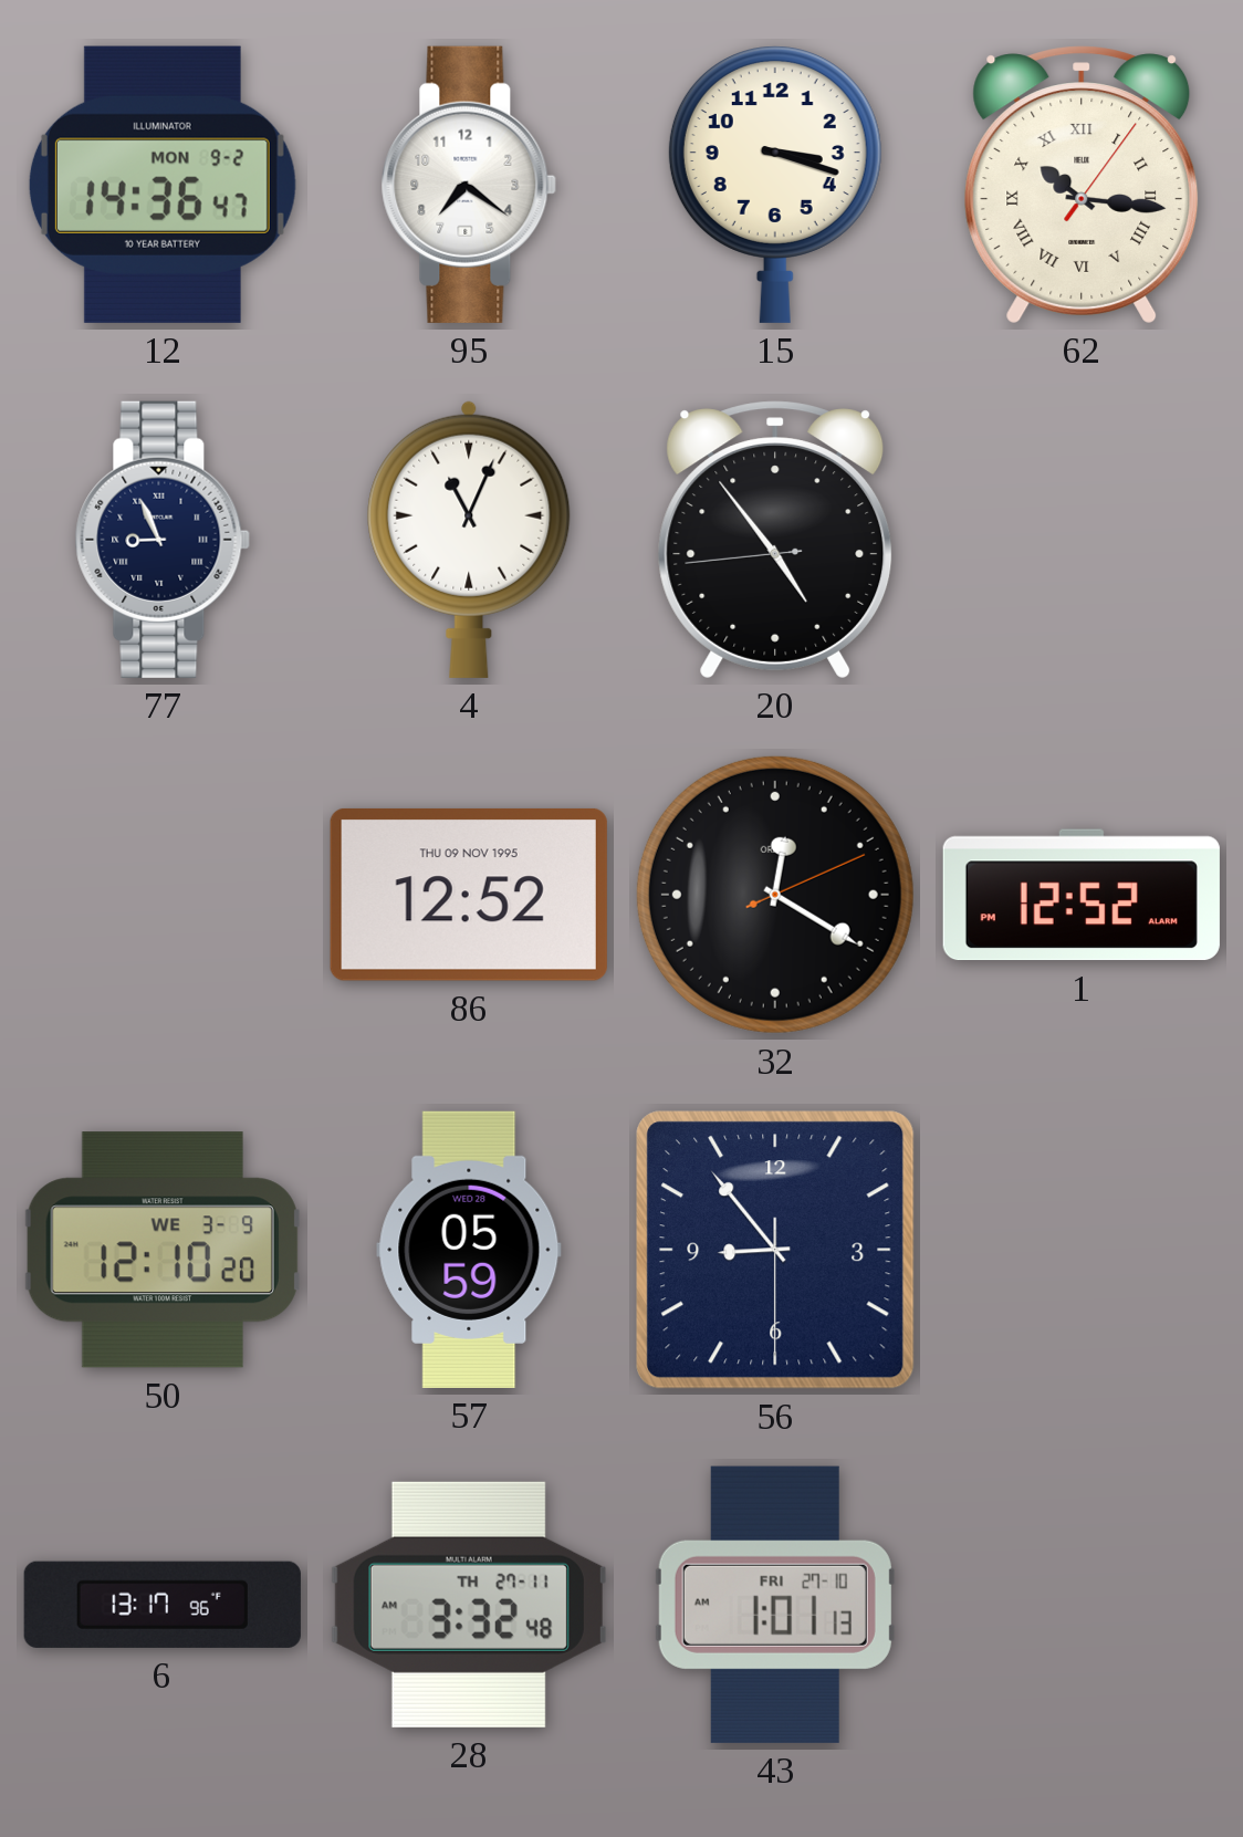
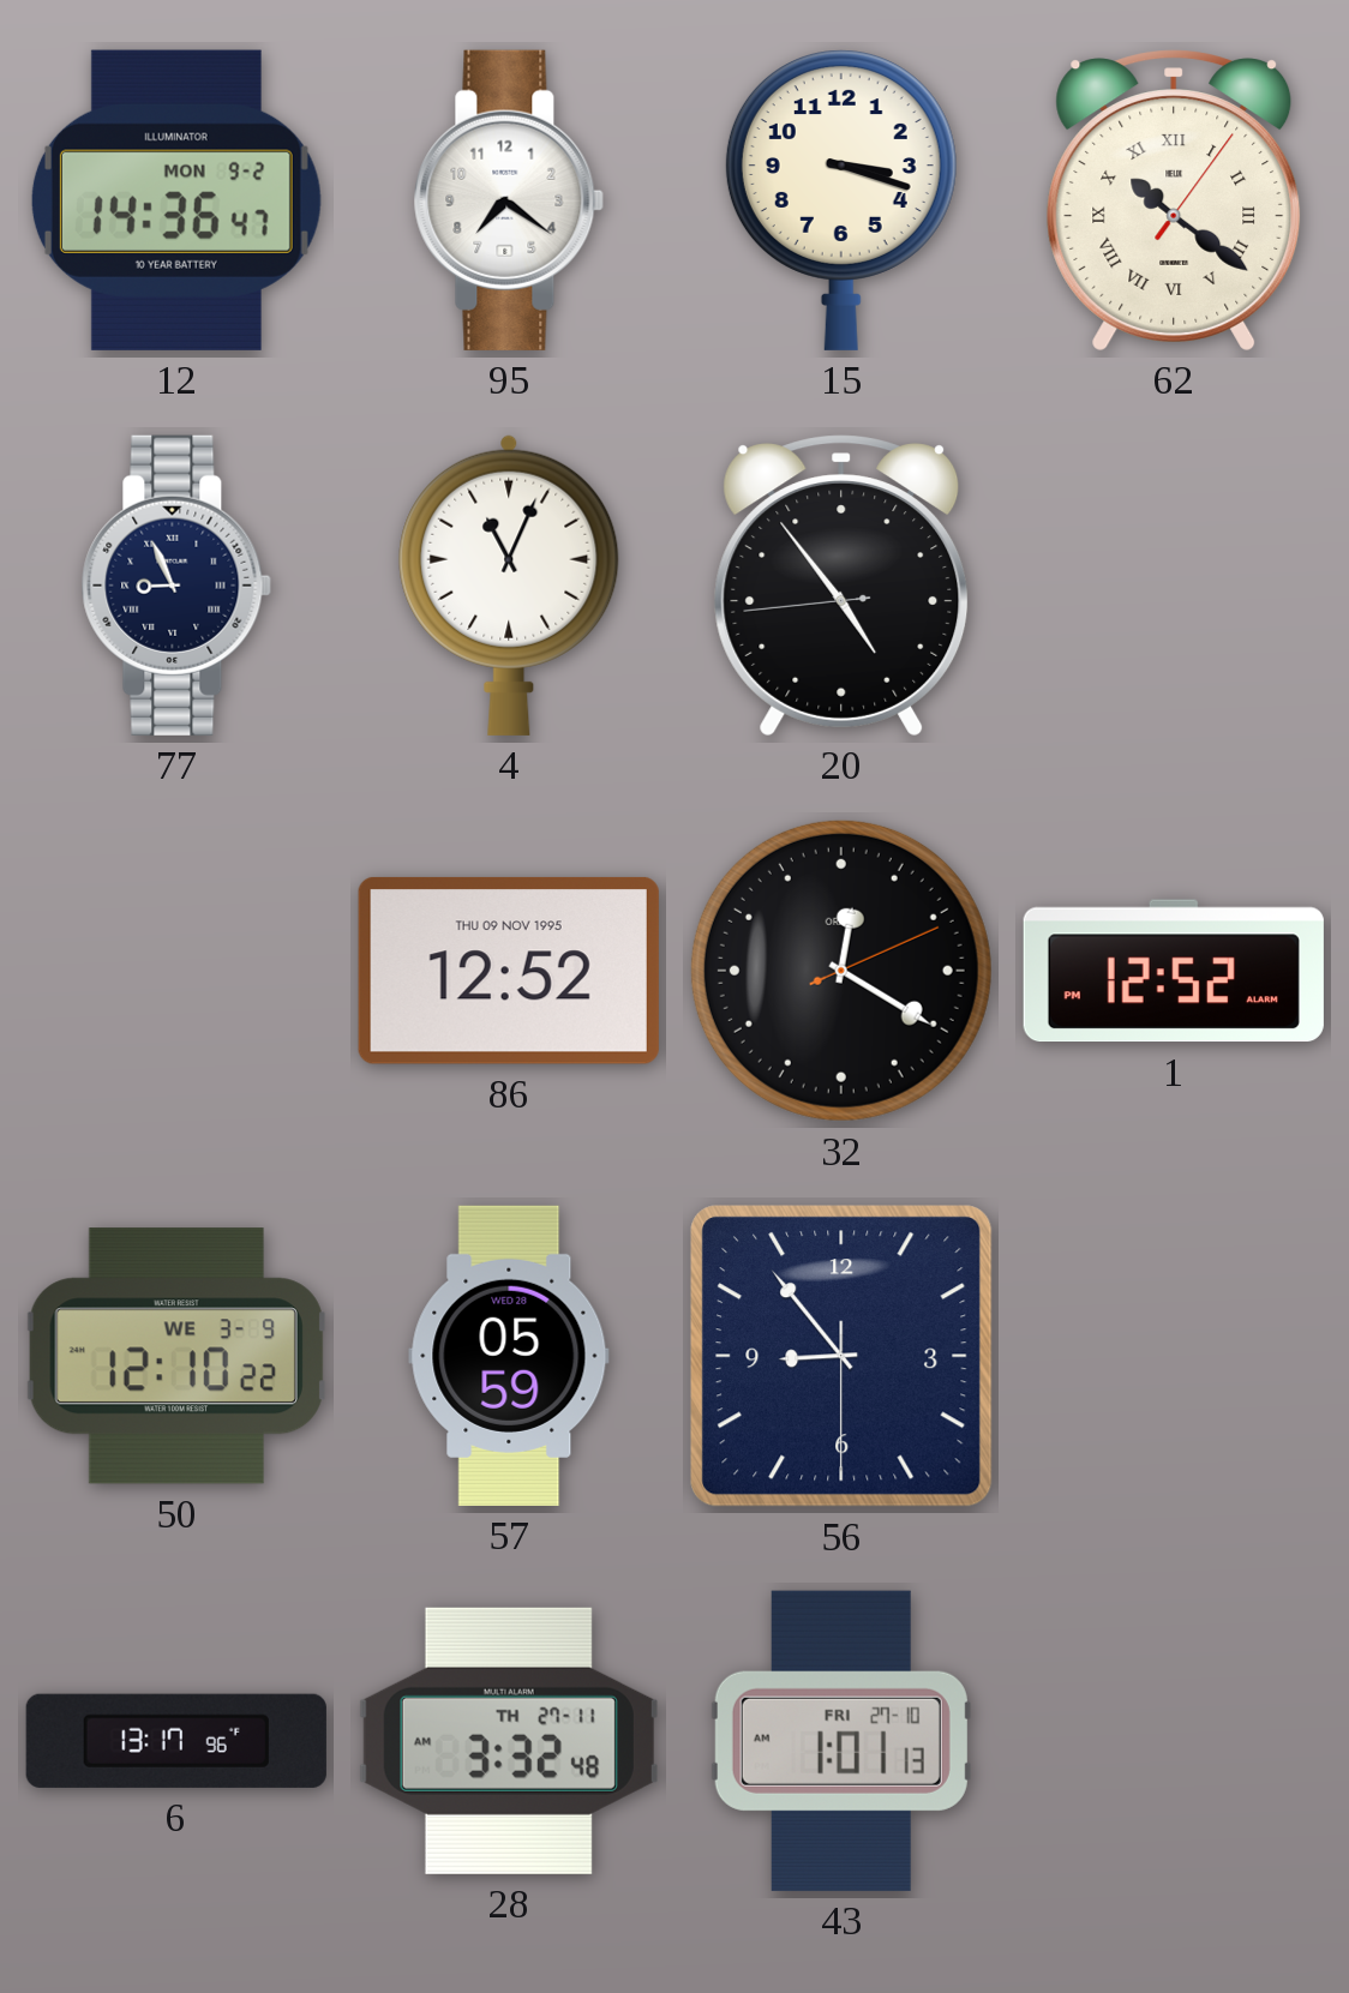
62: 10:16 -> 10:21 (1174, 200)
50: 12:10:20 -> 12:10:22 (176, 1356)
